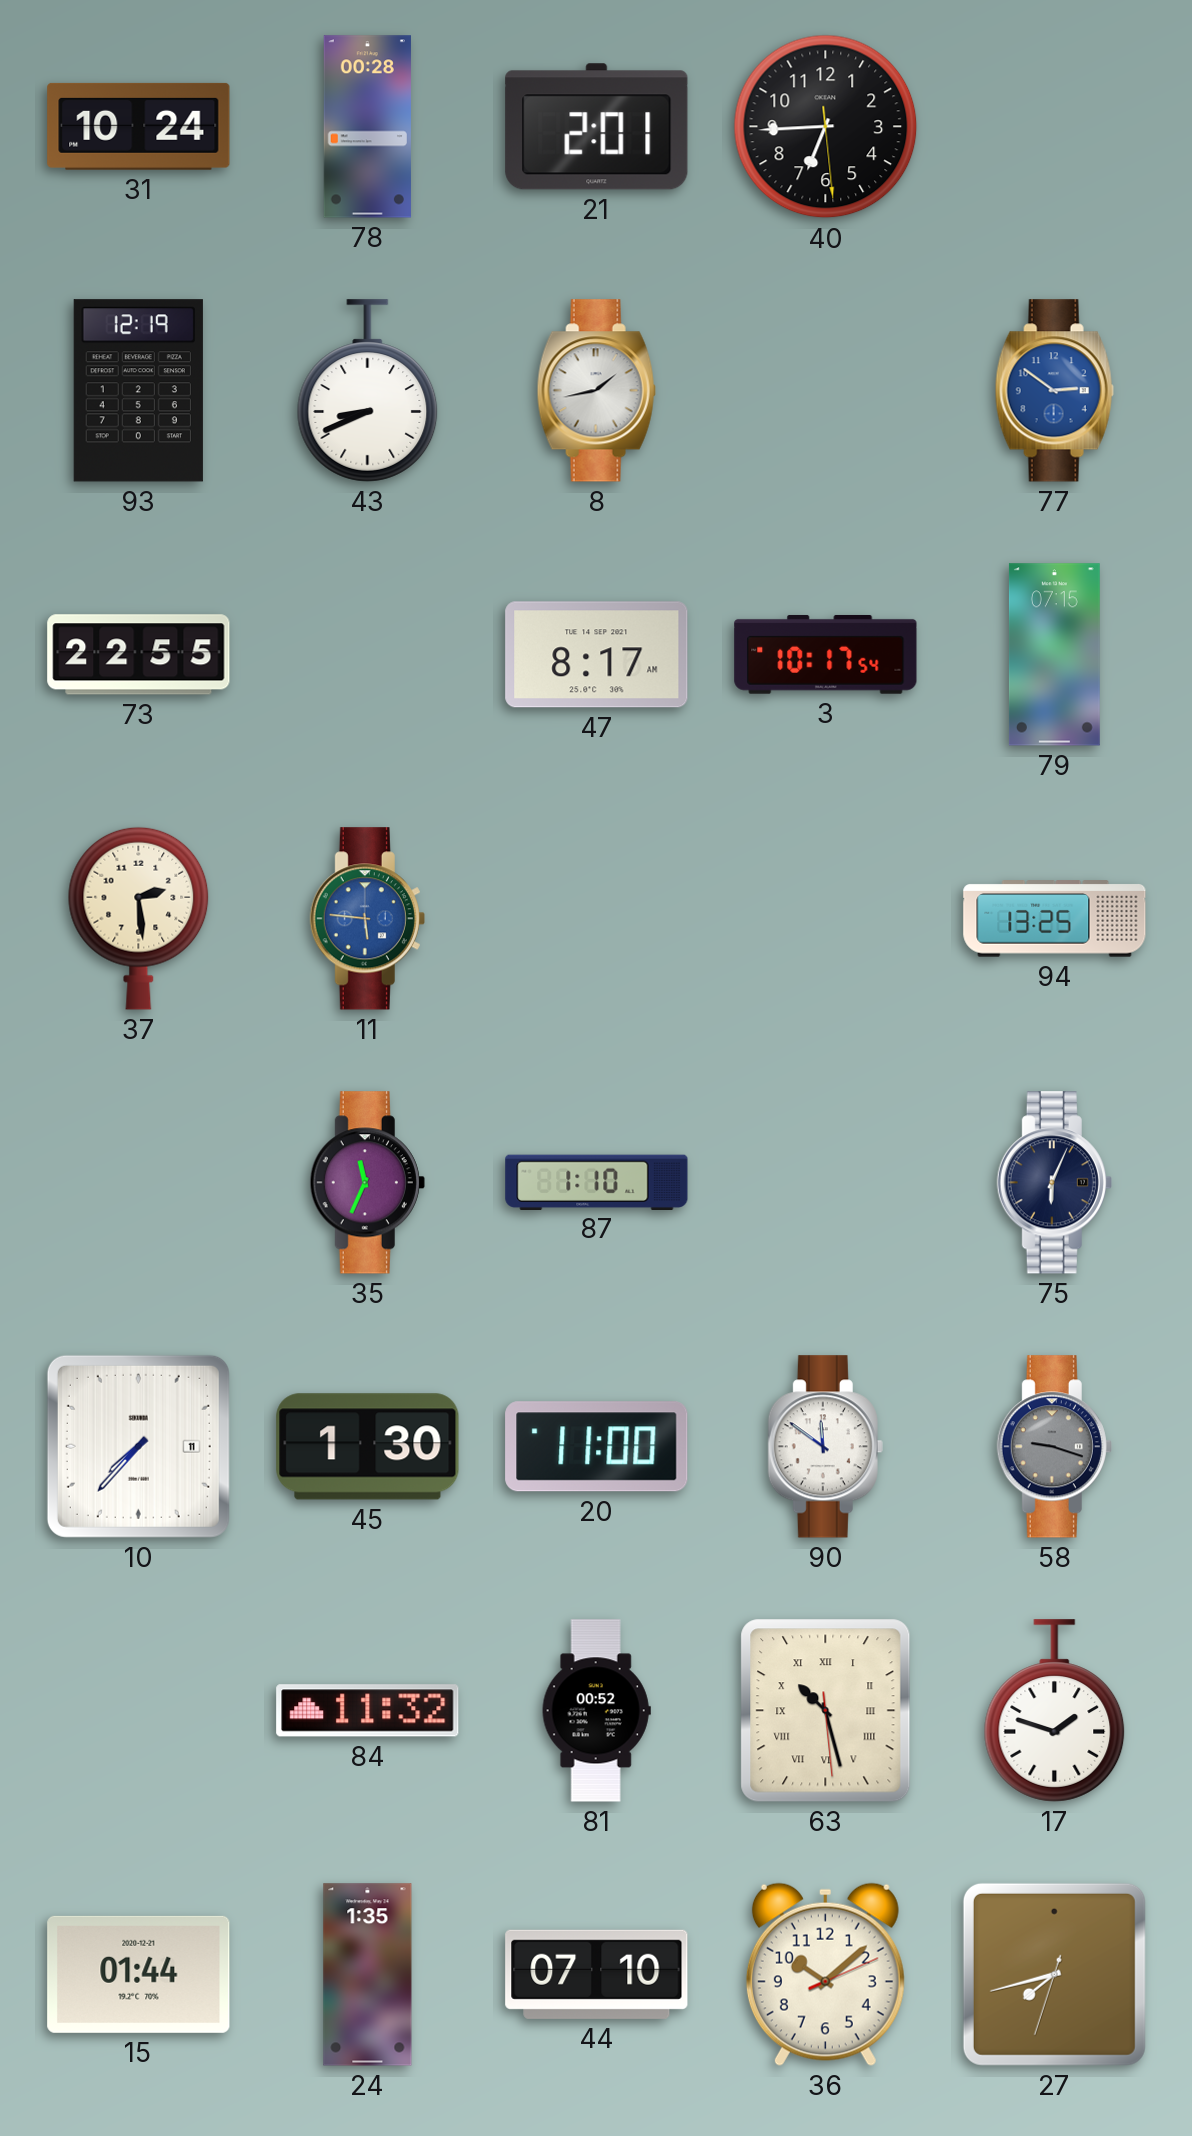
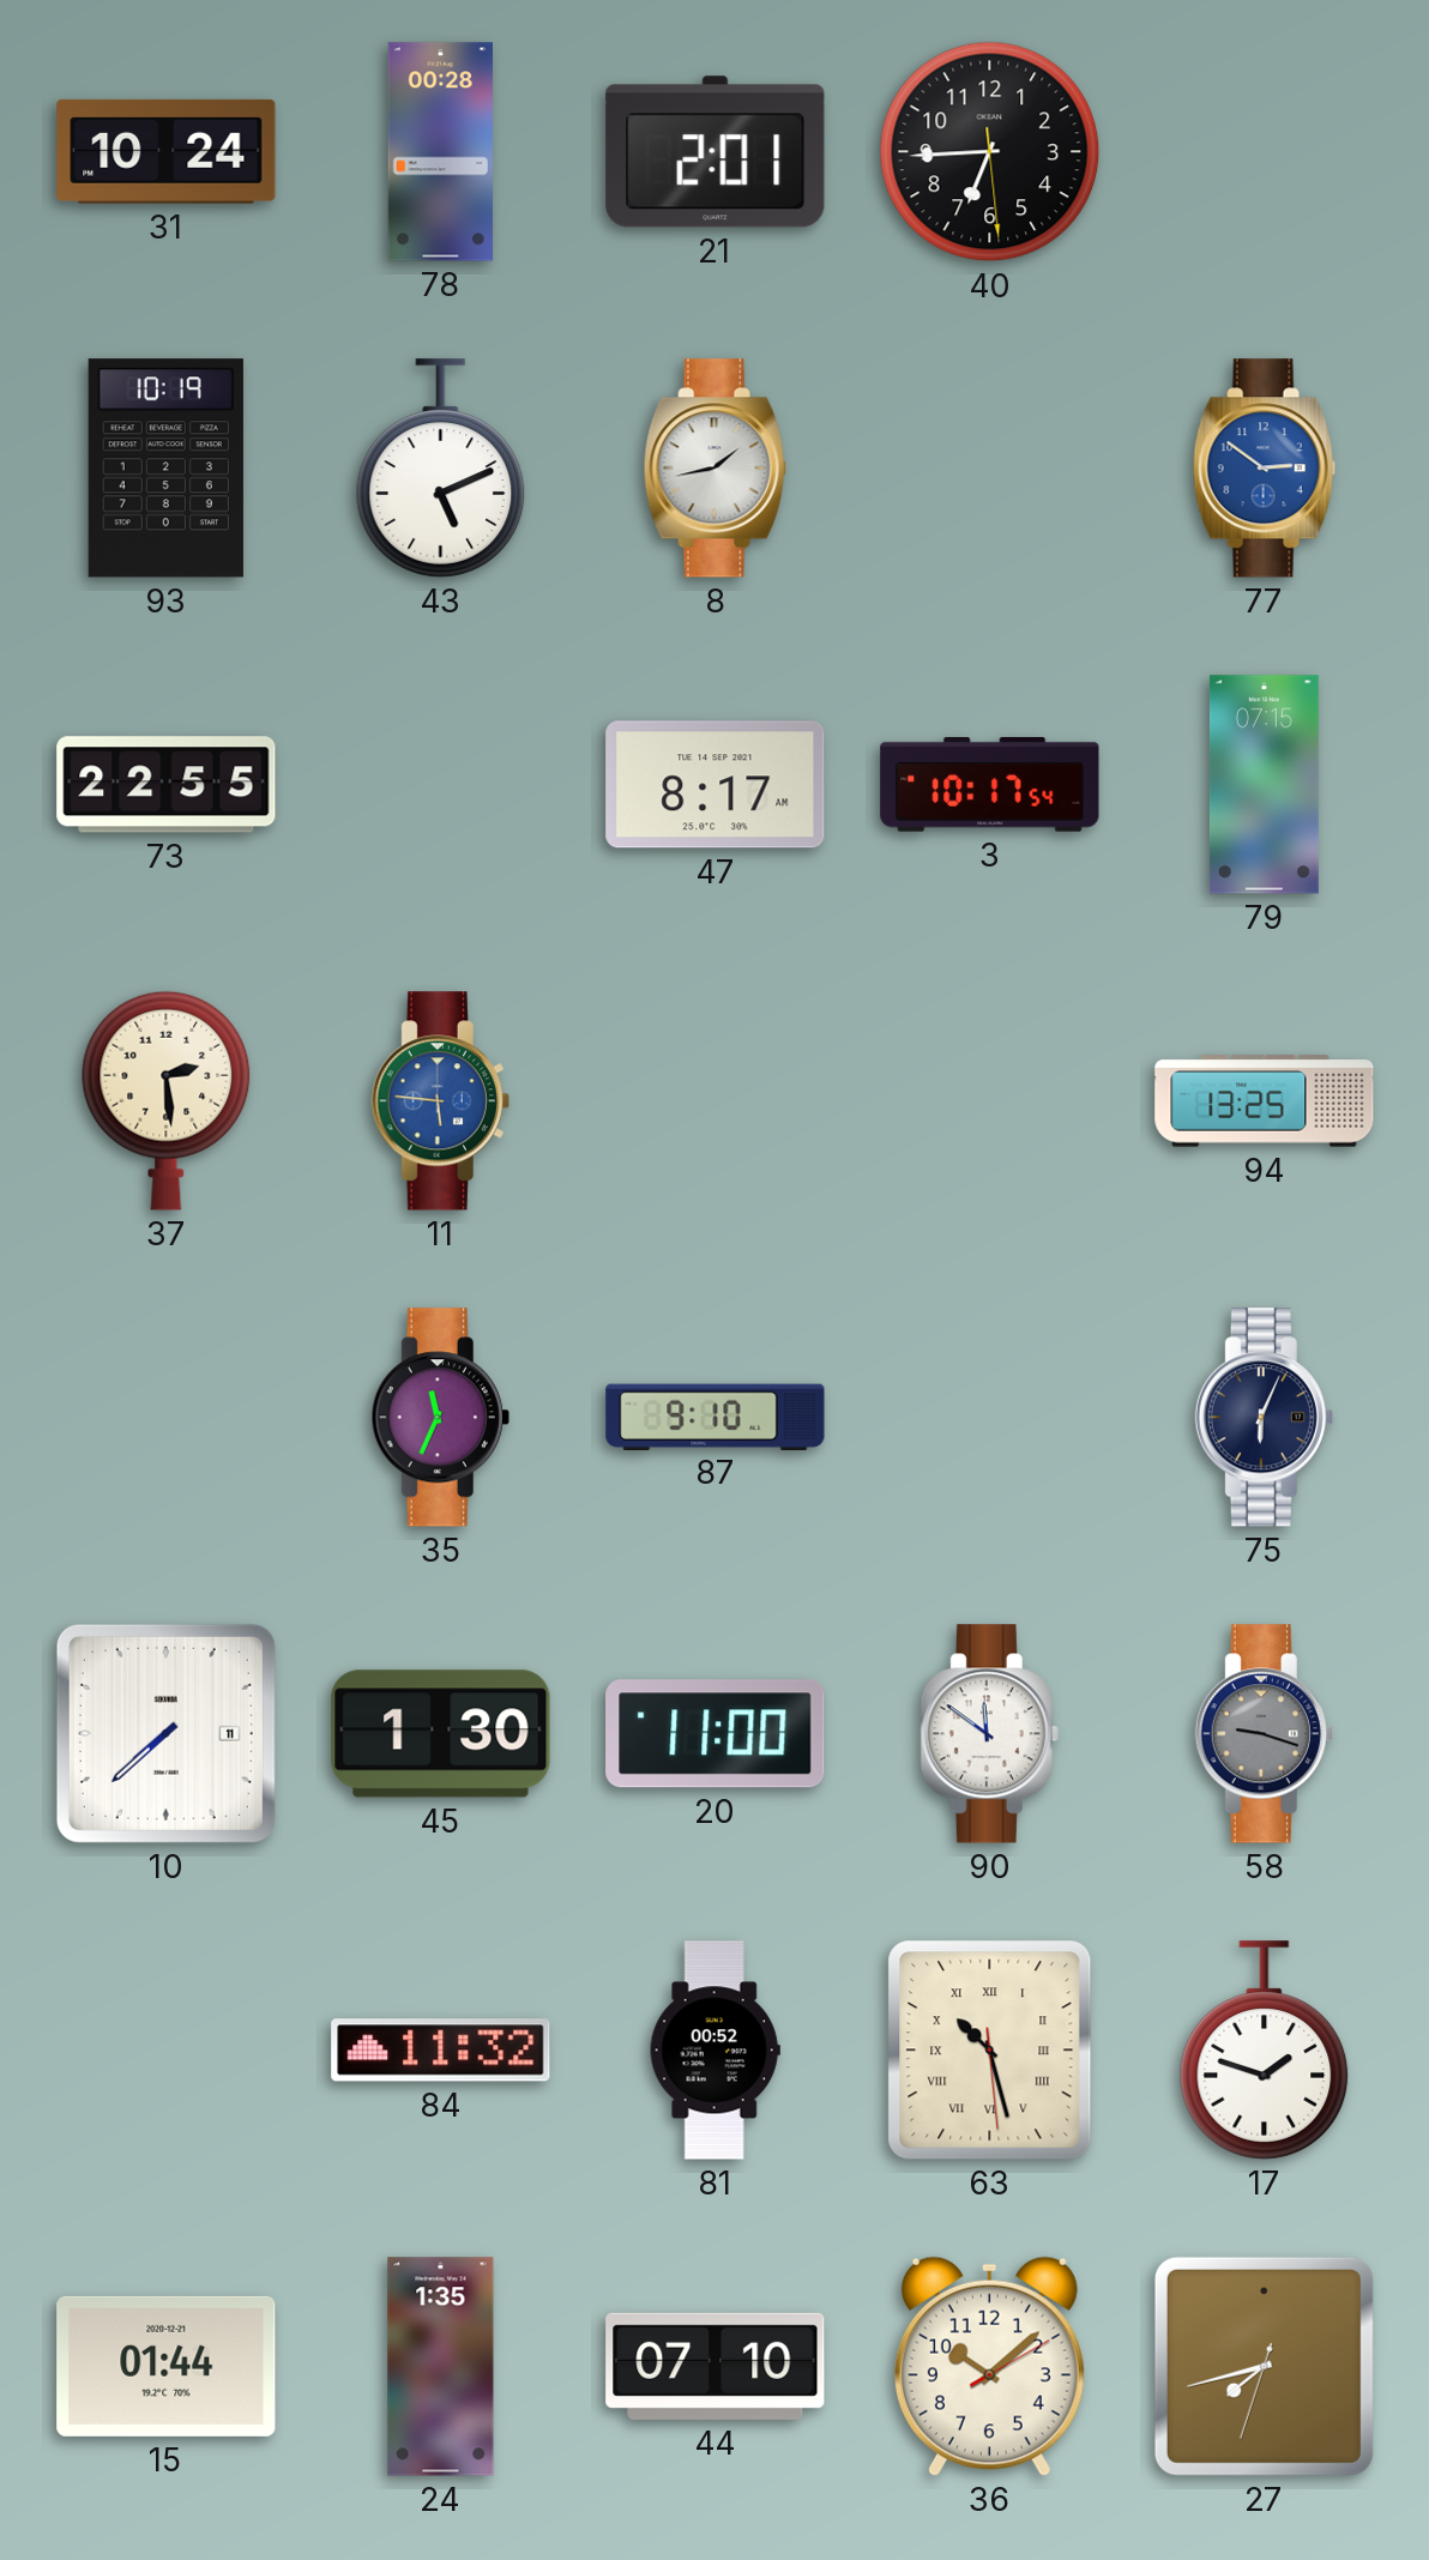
93: 12:19 -> 10:19 (165, 469)
43: 8:41 -> 5:11 (441, 469)
87: 1:10 -> 9:10 (716, 1417)
10: 7:37 -> 7:38 (165, 1733)
36: 10:08:11 -> 10:08:10 (989, 2366)
